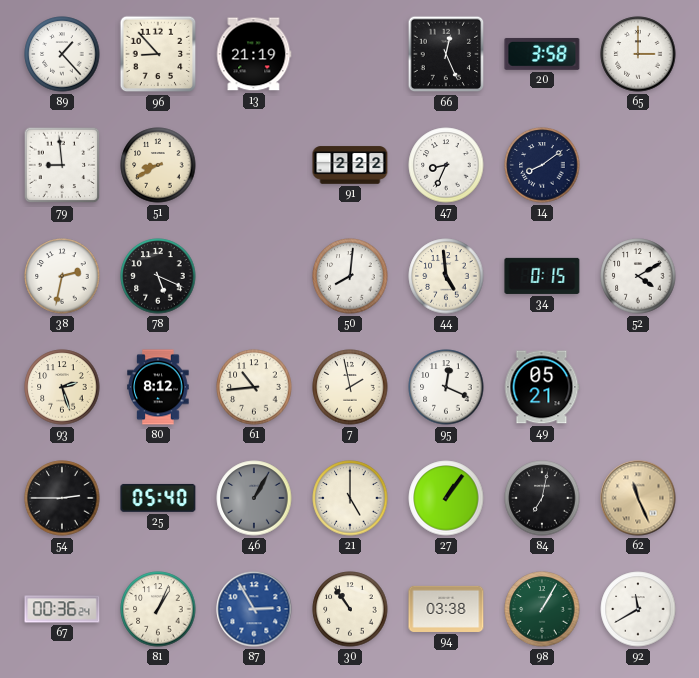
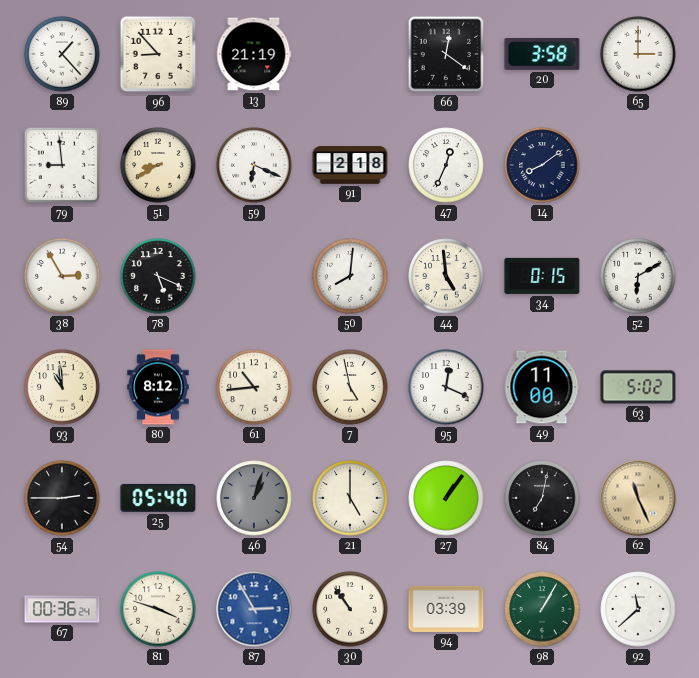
66: 12:26 -> 12:21 (446, 54)
59: none -> 6:19 (254, 165)
91: 2:22 -> 2:18 (350, 165)
47: 8:34 -> 12:34 (446, 165)
38: 2:32 -> 2:55 (62, 276)
52: 4:10 -> 6:10 (638, 276)
93: 2:27 -> 10:59 (62, 387)
7: 1:58 -> 4:58 (350, 387)
49: 05:21 -> 11:00 (542, 387)
63: none -> 5:02 (638, 387)
46: 1:05 -> 1:03 (254, 498)
81: 1:04 -> 3:48 (158, 609)
94: 03:38 -> 03:39 (446, 609)
92: 11:40 -> 11:38 (638, 609)
